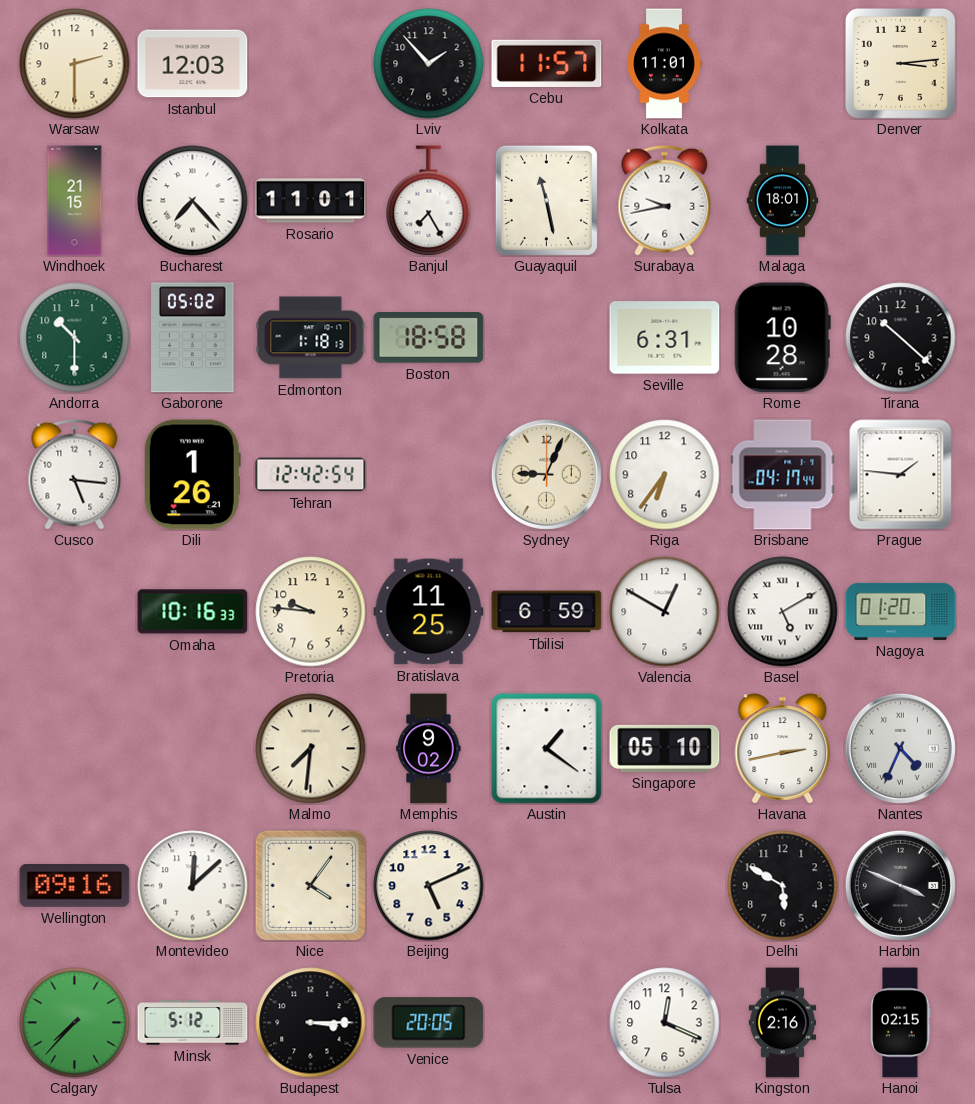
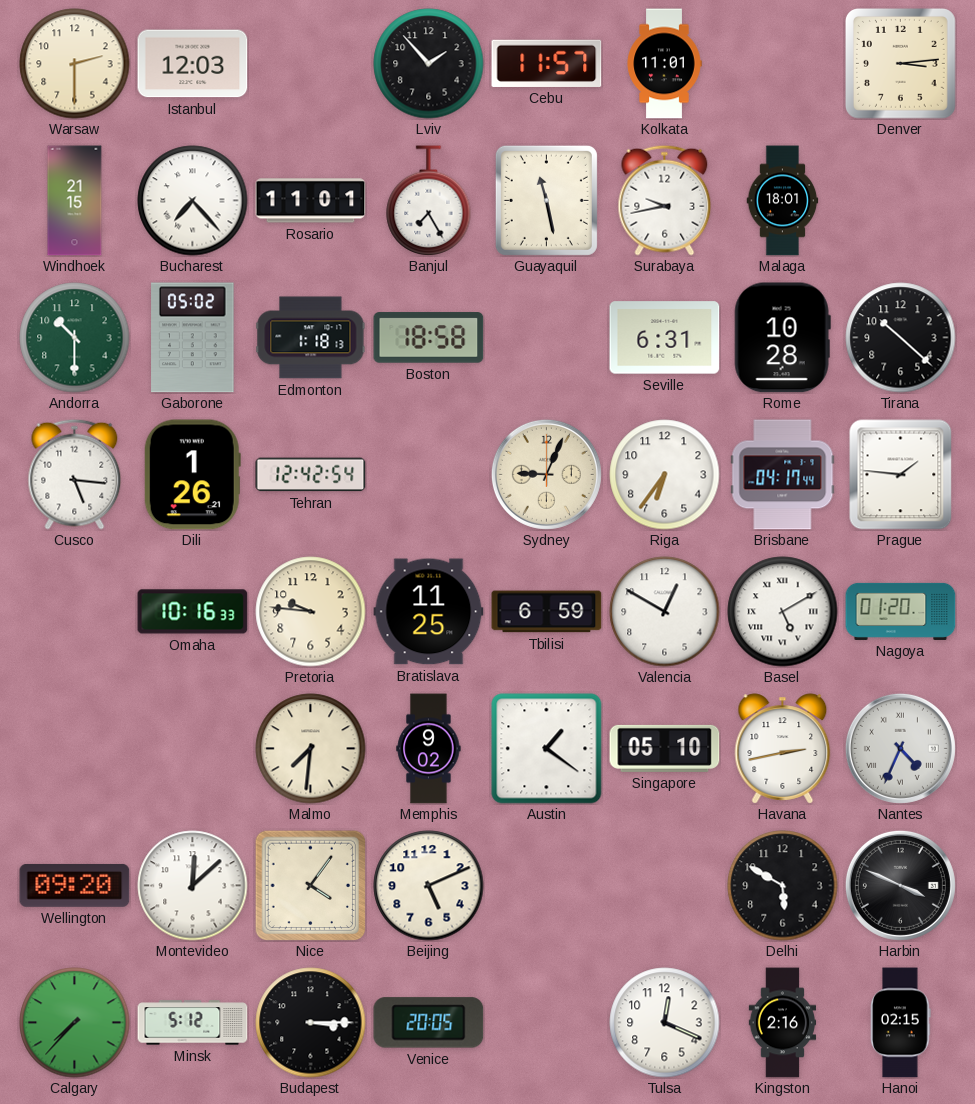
Wellington: 09:16 -> 09:20 (75, 885)
